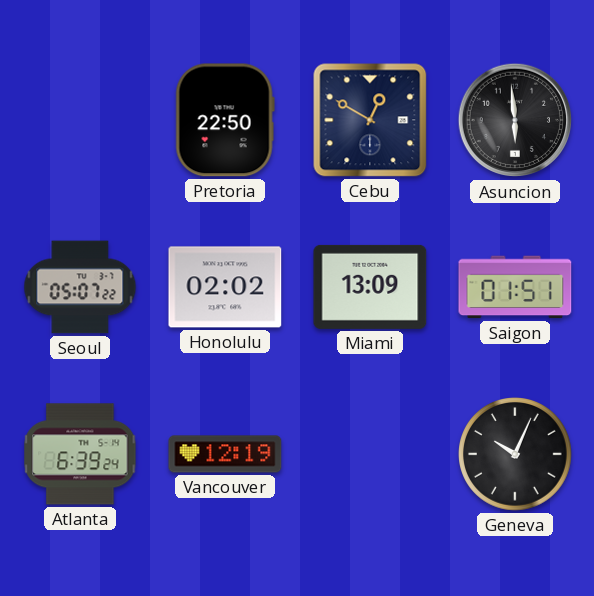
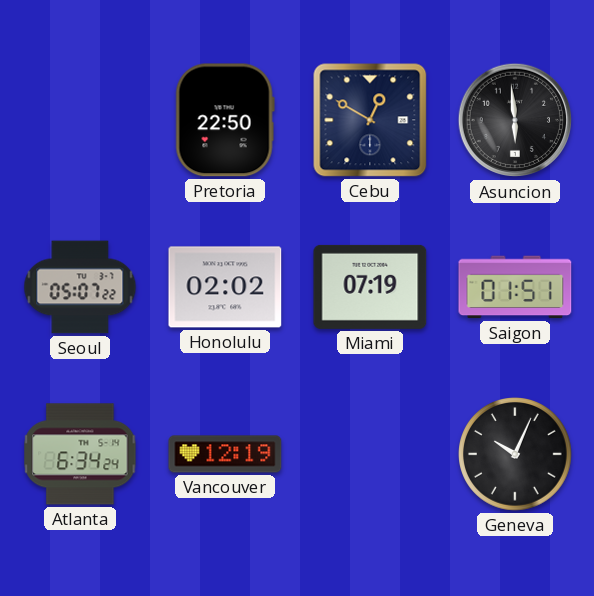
Miami: 13:09 -> 07:19 (370, 287)
Atlanta: 6:39 -> 6:34 (80, 454)
